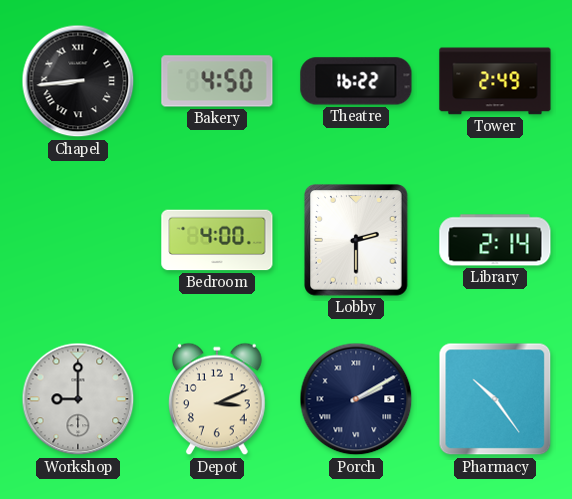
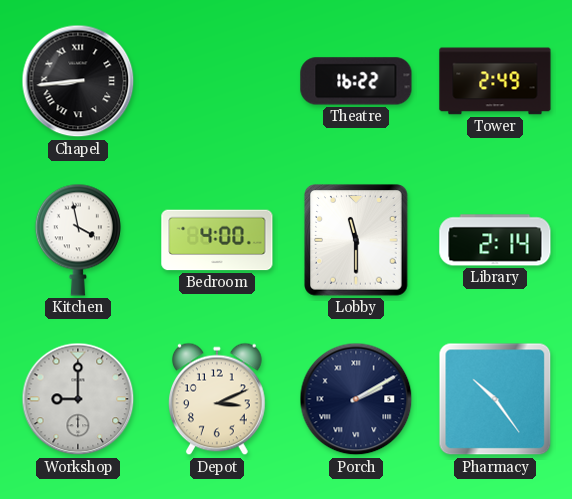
Bakery: 4:50 -> none (217, 81)
Kitchen: none -> 3:58 (78, 240)
Lobby: 2:30 -> 11:30 (356, 240)
